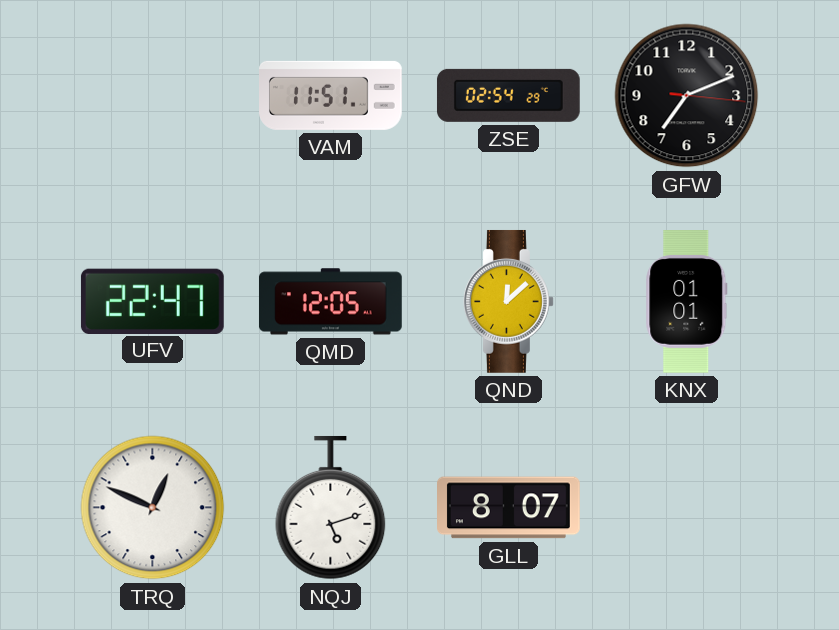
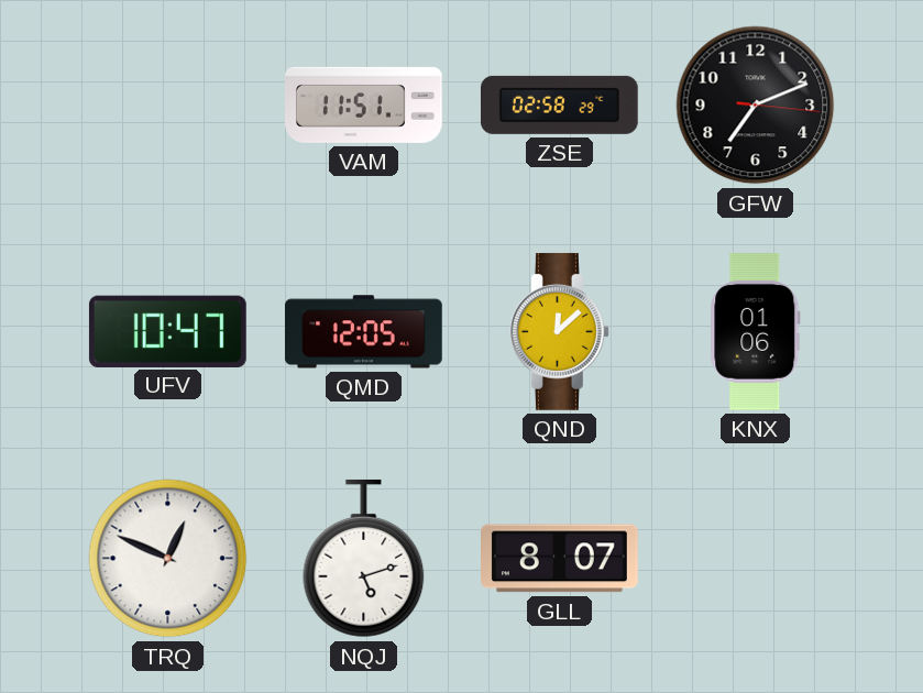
ZSE: 02:54 -> 02:58 (559, 105)
UFV: 22:47 -> 10:47 (167, 331)
KNX: 01:01 -> 01:06 (756, 332)
